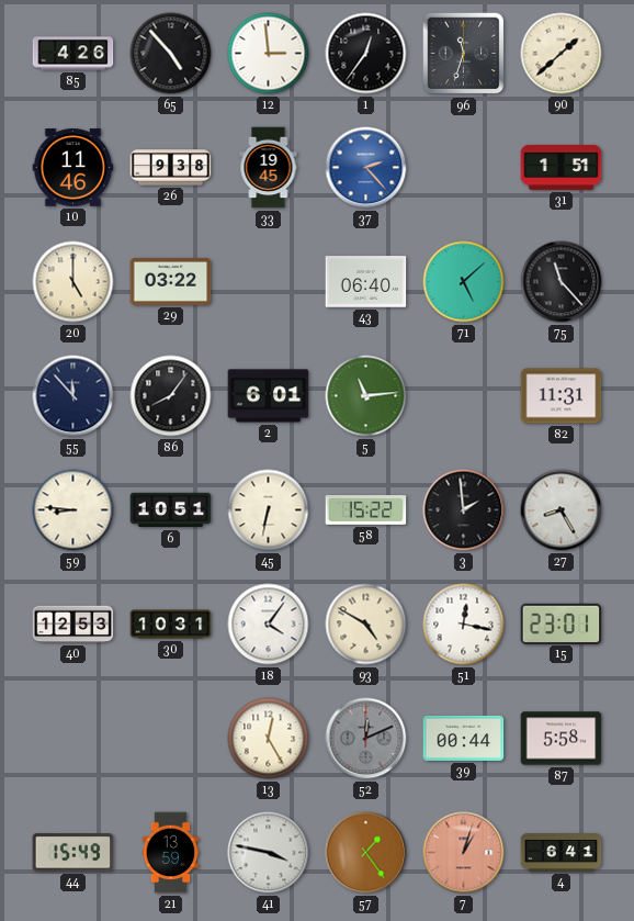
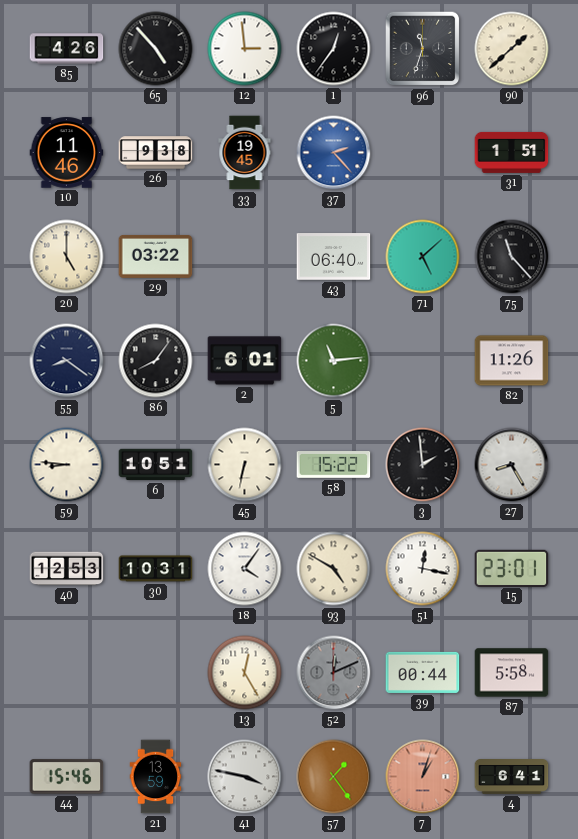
55: 11:53 -> 8:21 (67, 361)
82: 11:31 -> 11:26 (512, 361)
44: 15:49 -> 15:46 (67, 777)
